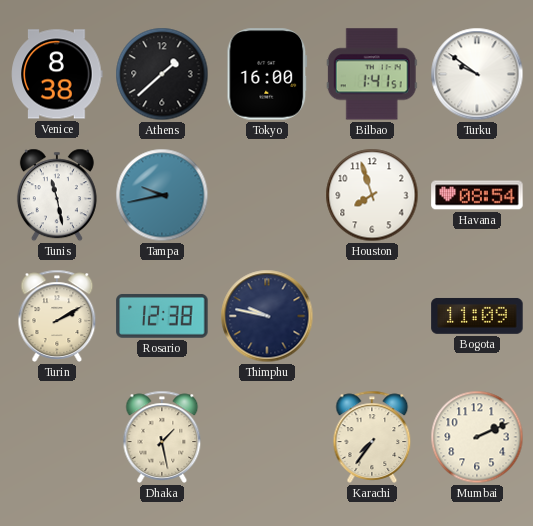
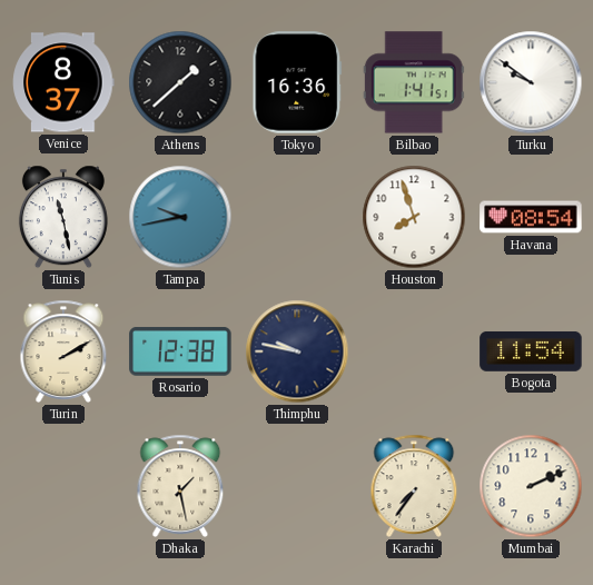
Venice: 8:38 -> 8:37 (63, 82)
Tokyo: 16:00 -> 16:36 (297, 82)
Bogota: 11:09 -> 11:54 (531, 351)
